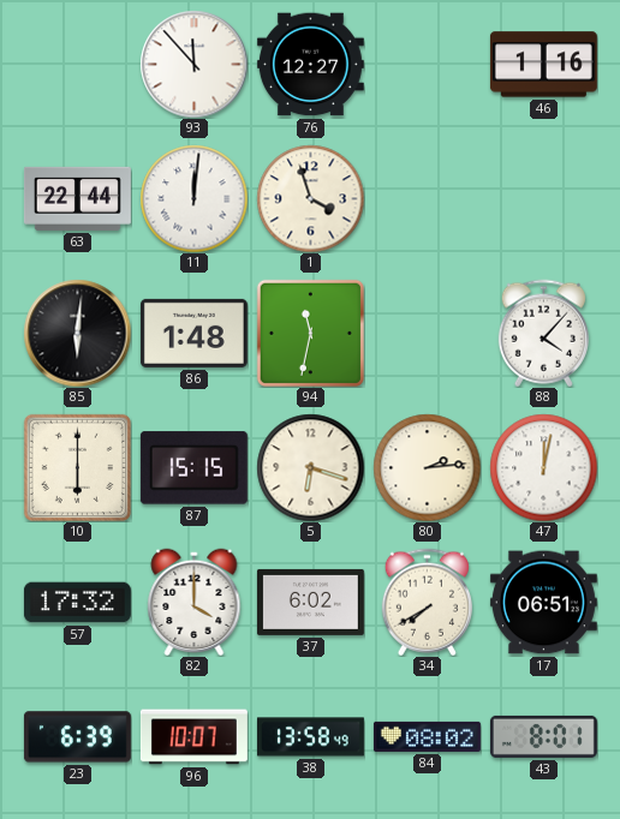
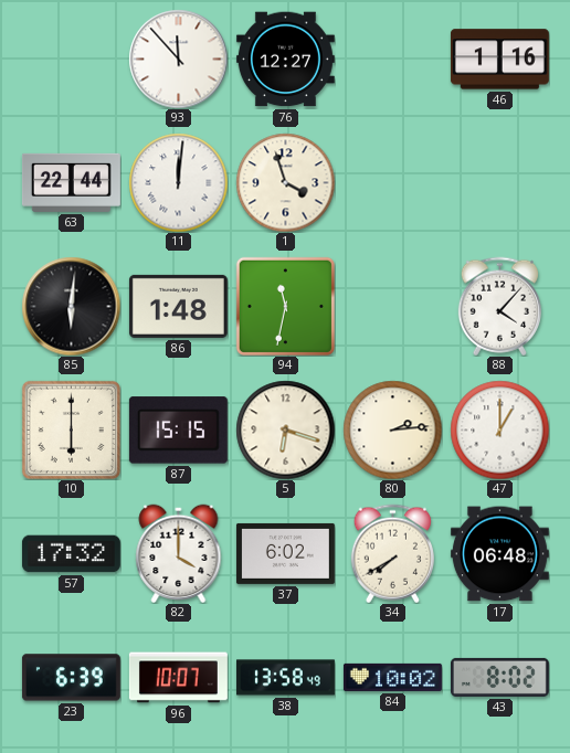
47: 12:02 -> 1:00 (499, 429)
17: 06:51 -> 06:48 (499, 554)
84: 08:02 -> 10:02 (392, 677)
43: 8:01 -> 8:02 (499, 677)
